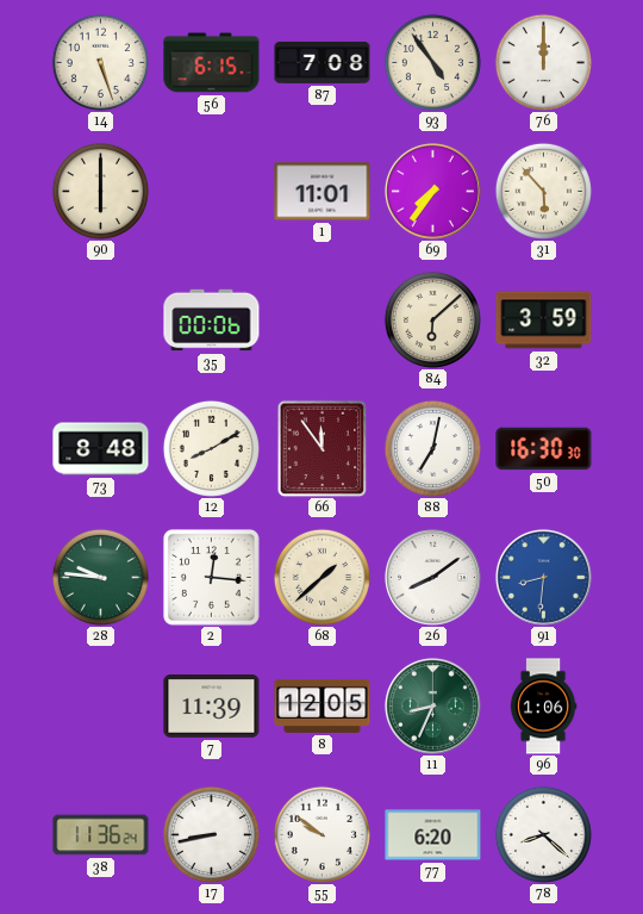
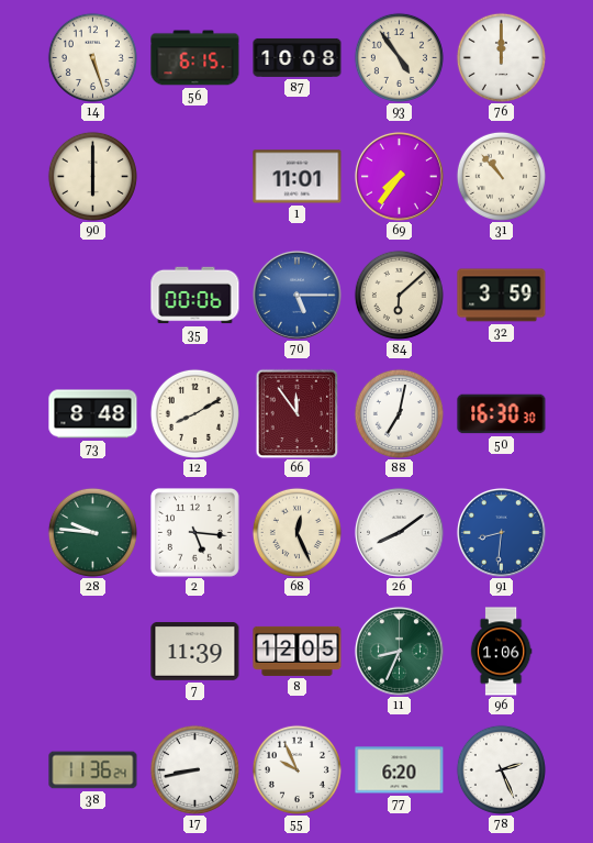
87: 7:08 -> 10:08 (298, 57)
31: 5:53 -> 10:53 (501, 176)
70: none -> 5:15 (296, 295)
2: 12:16 -> 5:16 (195, 533)
68: 1:38 -> 12:26 (296, 532)
55: 9:51 -> 9:56 (296, 769)
78: 8:22 -> 2:26 (501, 769)
